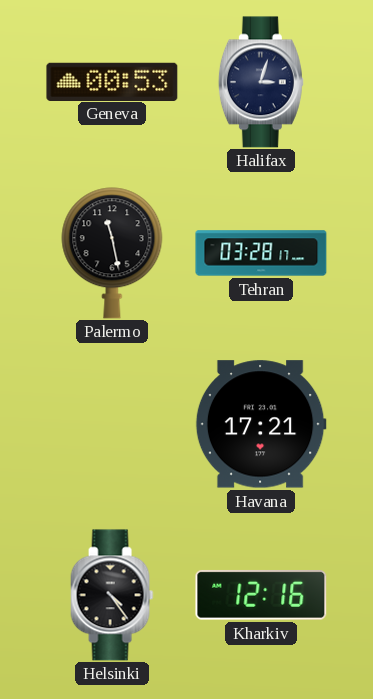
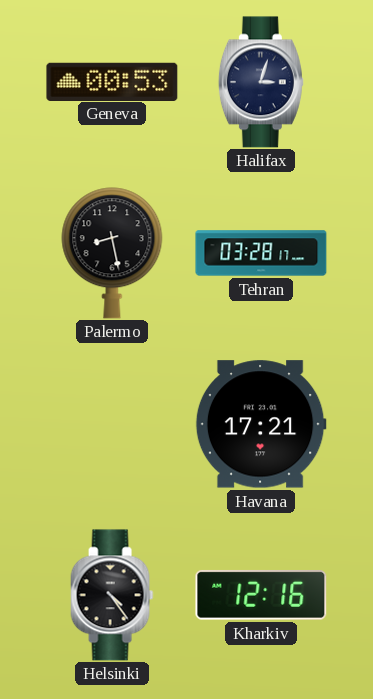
Palermo: 11:28 -> 8:28 (112, 253)
